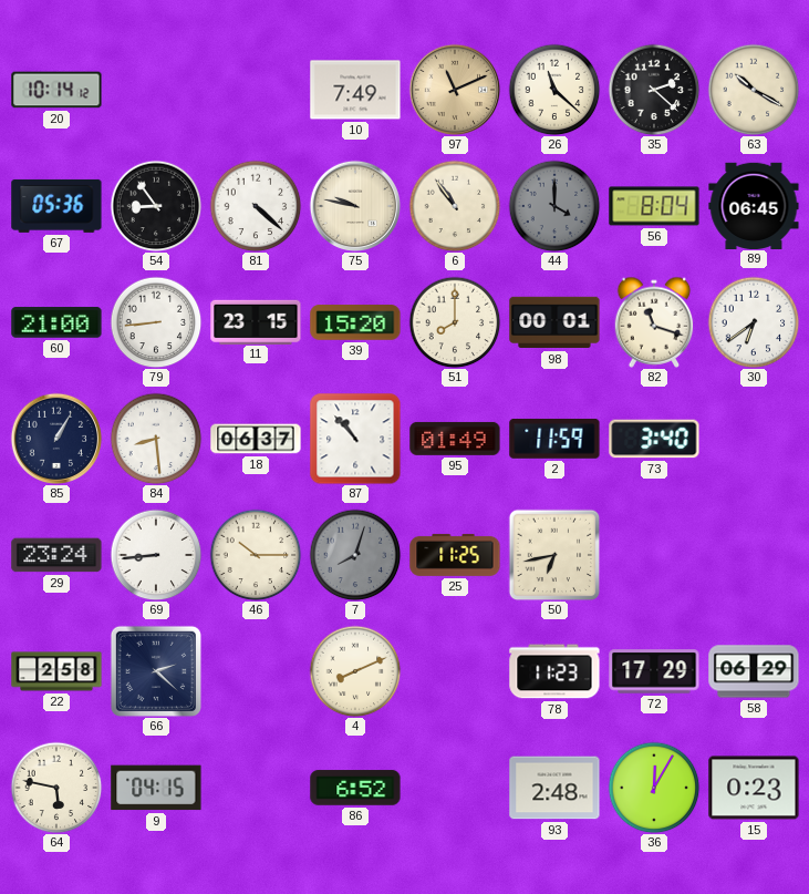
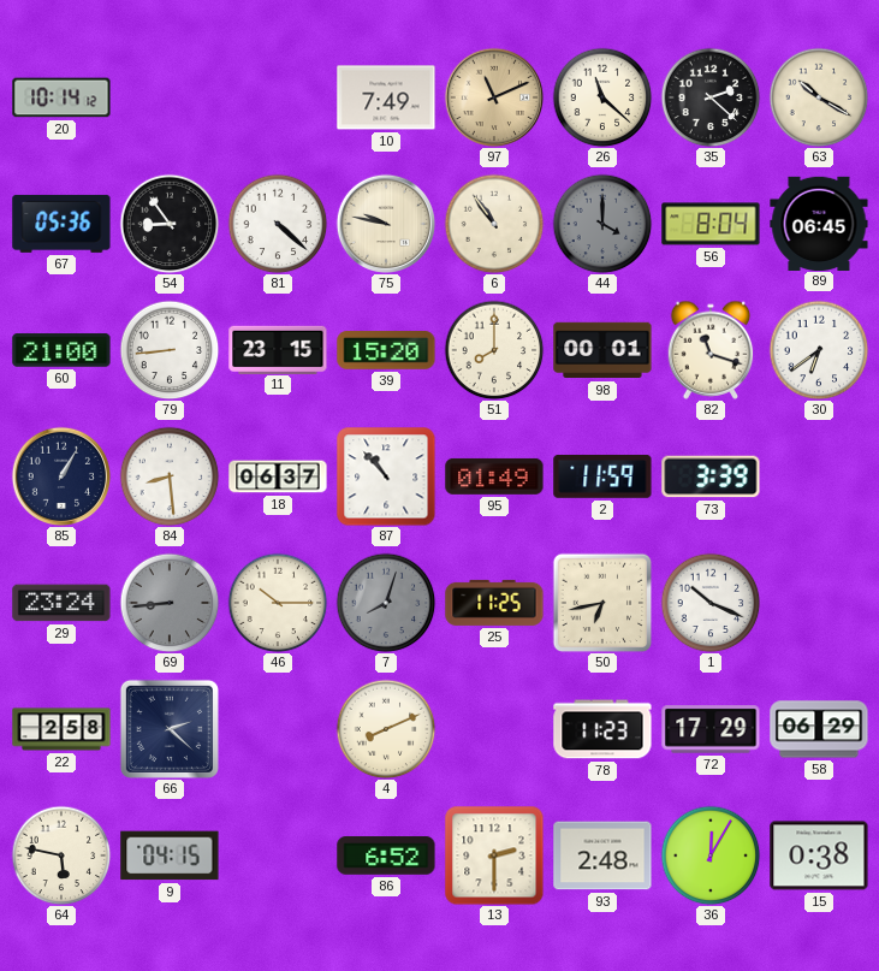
73: 3:40 -> 3:39 (711, 476)
69 dial: white -> grey (170, 603)
1: none -> 10:19 (711, 603)
13: none -> 2:30 (494, 855)
15: 0:23 -> 0:38 (819, 855)
